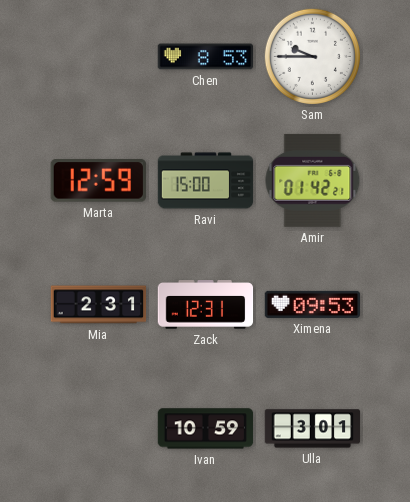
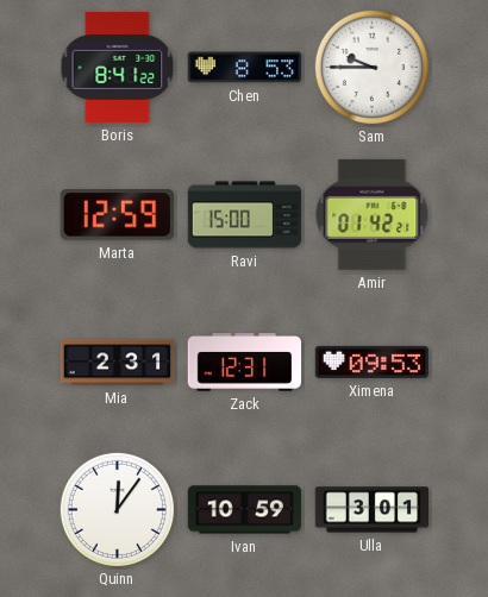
Boris: none -> 8:41 (118, 67)
Quinn: none -> 12:06 (117, 509)
